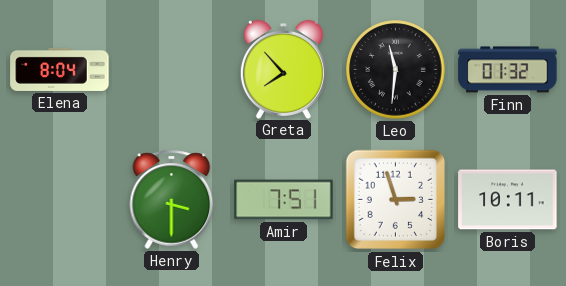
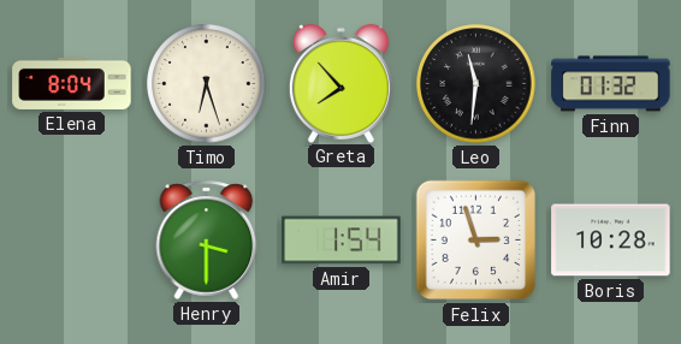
Timo: none -> 6:27 (207, 84)
Amir: 7:51 -> 1:54 (342, 241)
Boris: 10:11 -> 10:28 (611, 241)
